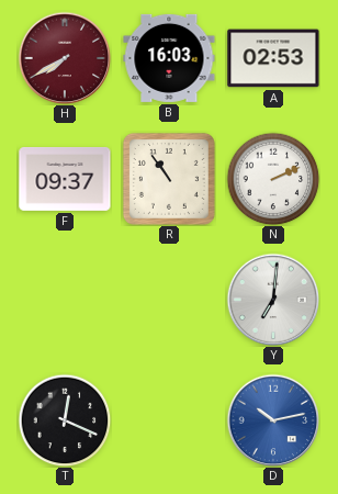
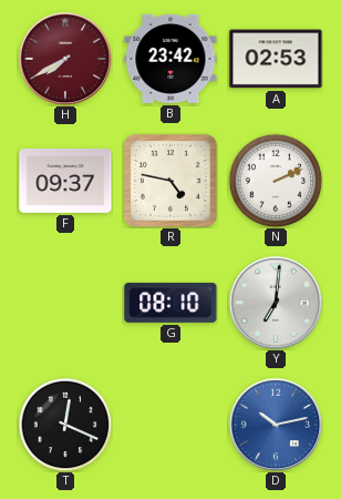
B: 16:03 -> 23:42 (170, 59)
R: 10:54 -> 4:47 (170, 181)
G: none -> 08:10 (170, 303)
